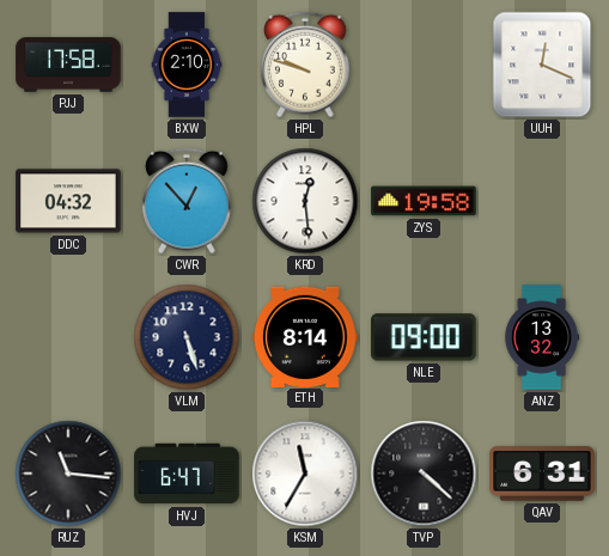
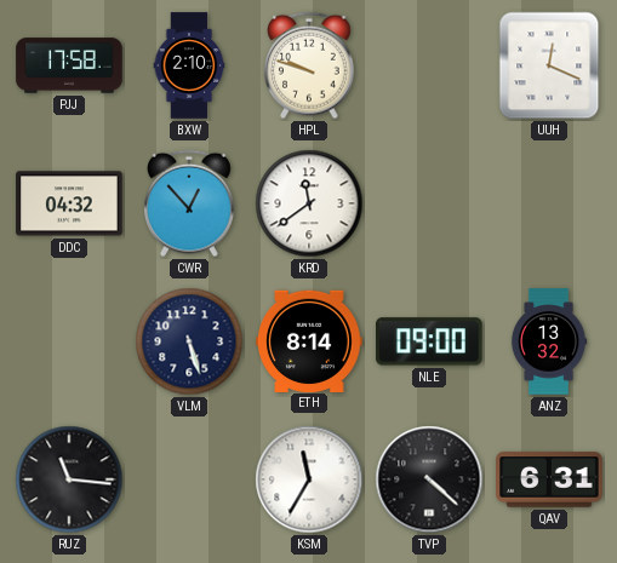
KRD: 12:29 -> 11:39 (309, 203)
ZYS: 19:58 -> none (424, 201)
HVJ: 6:47 -> none (187, 473)
